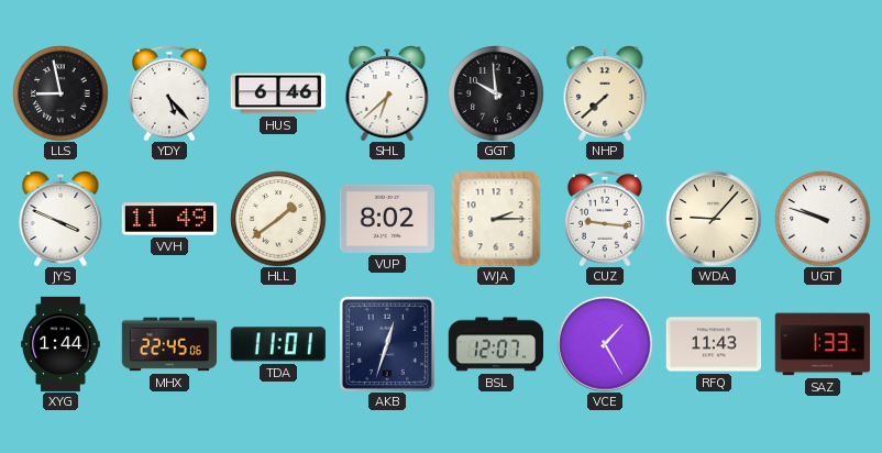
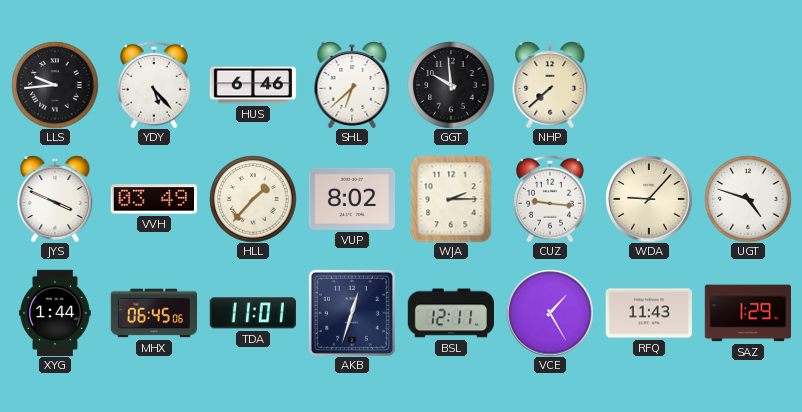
LLS: 8:58 -> 9:44 (55, 85)
VVH: 11:49 -> 03:49 (153, 199)
HLL: 1:39 -> 1:37 (253, 199)
UGT: 9:48 -> 4:48 (748, 199)
MHX: 22:45 -> 06:45 (154, 313)
BSL: 12:07 -> 12:11 (450, 313)
SAZ: 1:33 -> 1:29 (747, 313)
